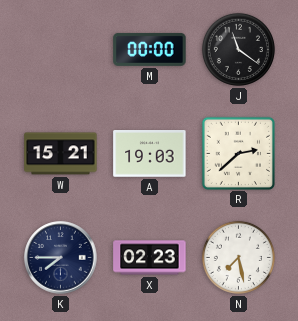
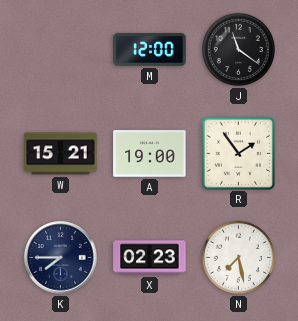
M: 00:00 -> 12:00 (150, 49)
A: 19:03 -> 19:00 (150, 154)
R: 2:38 -> 1:54 (238, 153)
